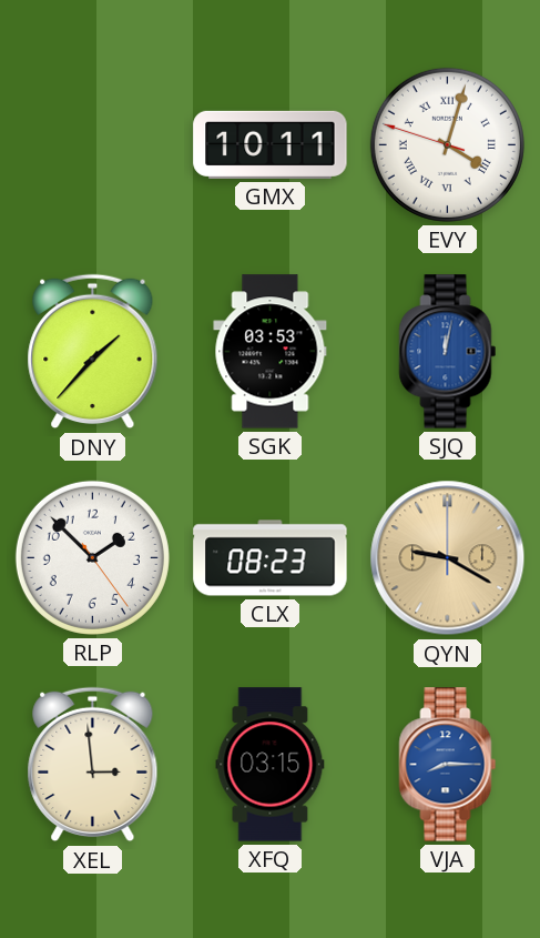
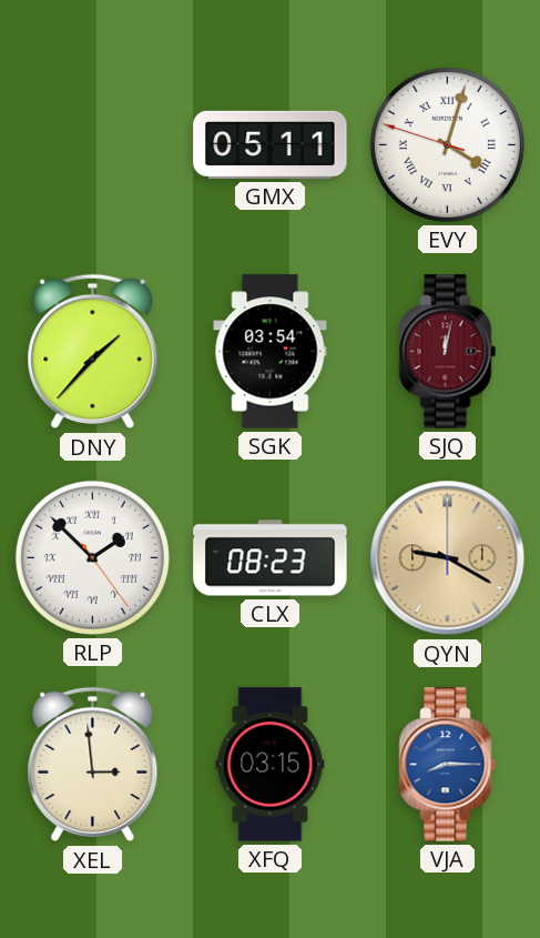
GMX: 10:11 -> 05:11 (271, 144)
SGK: 03:53 -> 03:54 (271, 352)
SJQ dial: blue -> burgundy (448, 352)
RLP numerals: Arabic -> Roman (92, 557)
